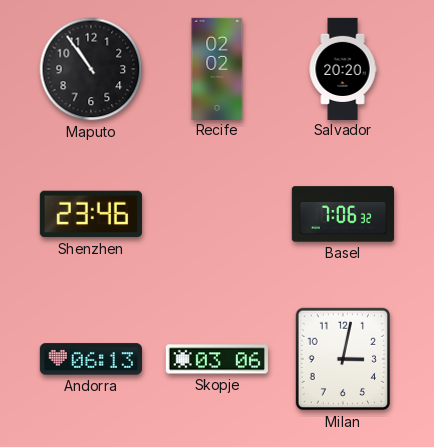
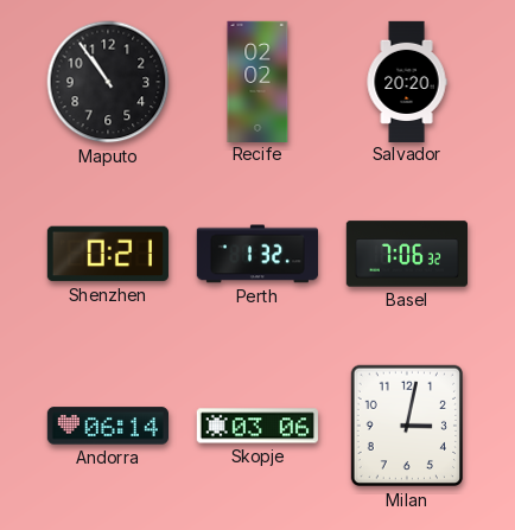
Shenzhen: 23:46 -> 0:21 (108, 254)
Perth: none -> 1:32 (256, 254)
Andorra: 06:13 -> 06:14 (107, 426)
